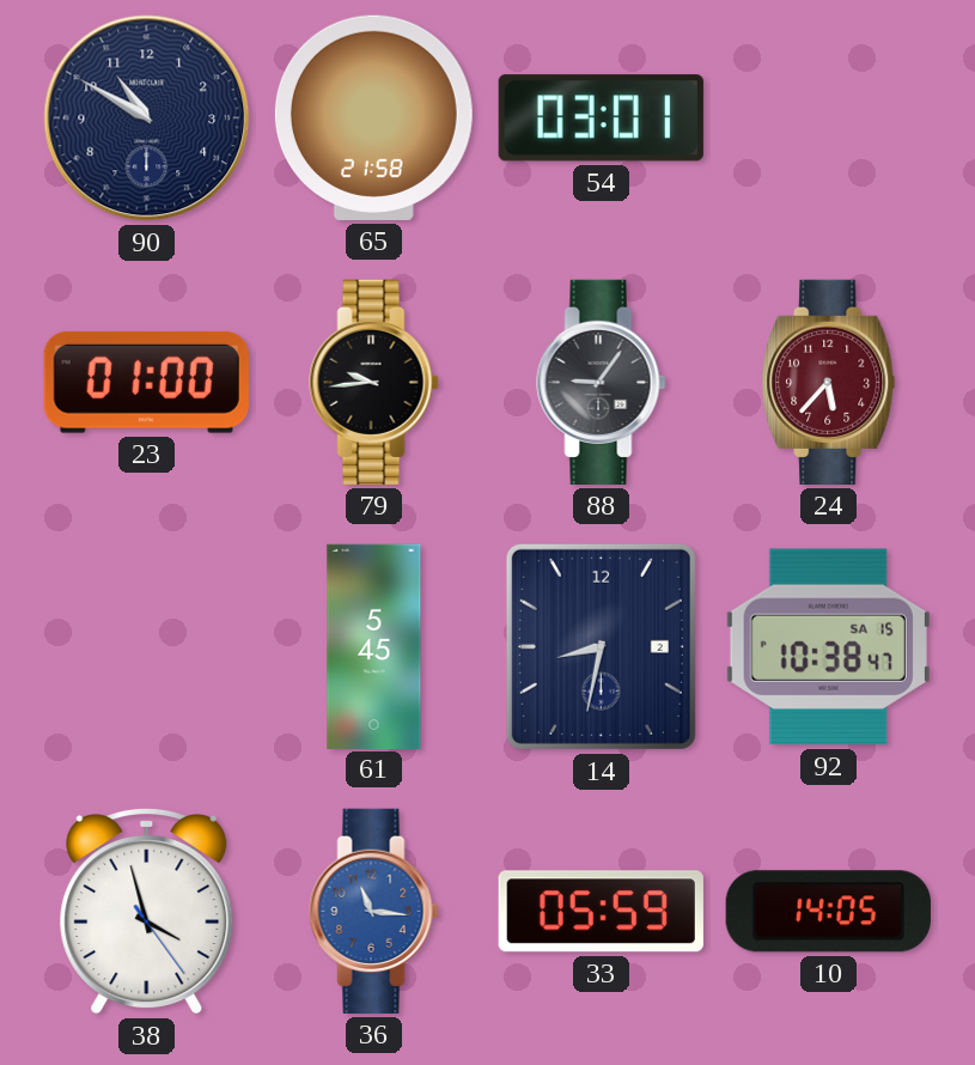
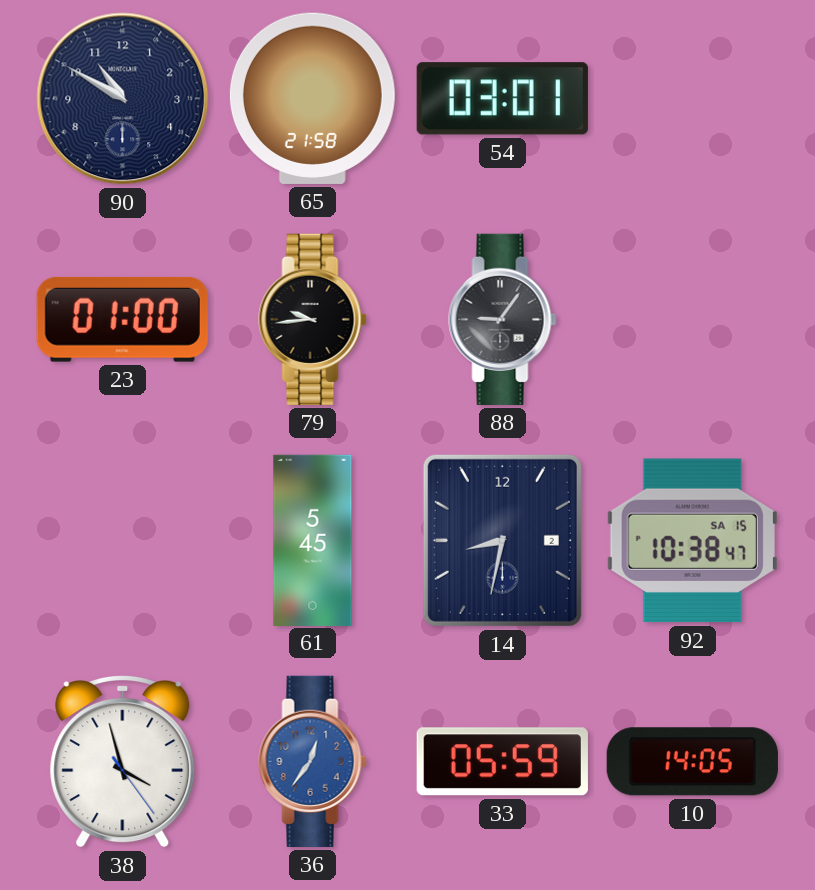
24: 5:37 -> none (829, 382)
36: 11:16 -> 12:36 (313, 761)
